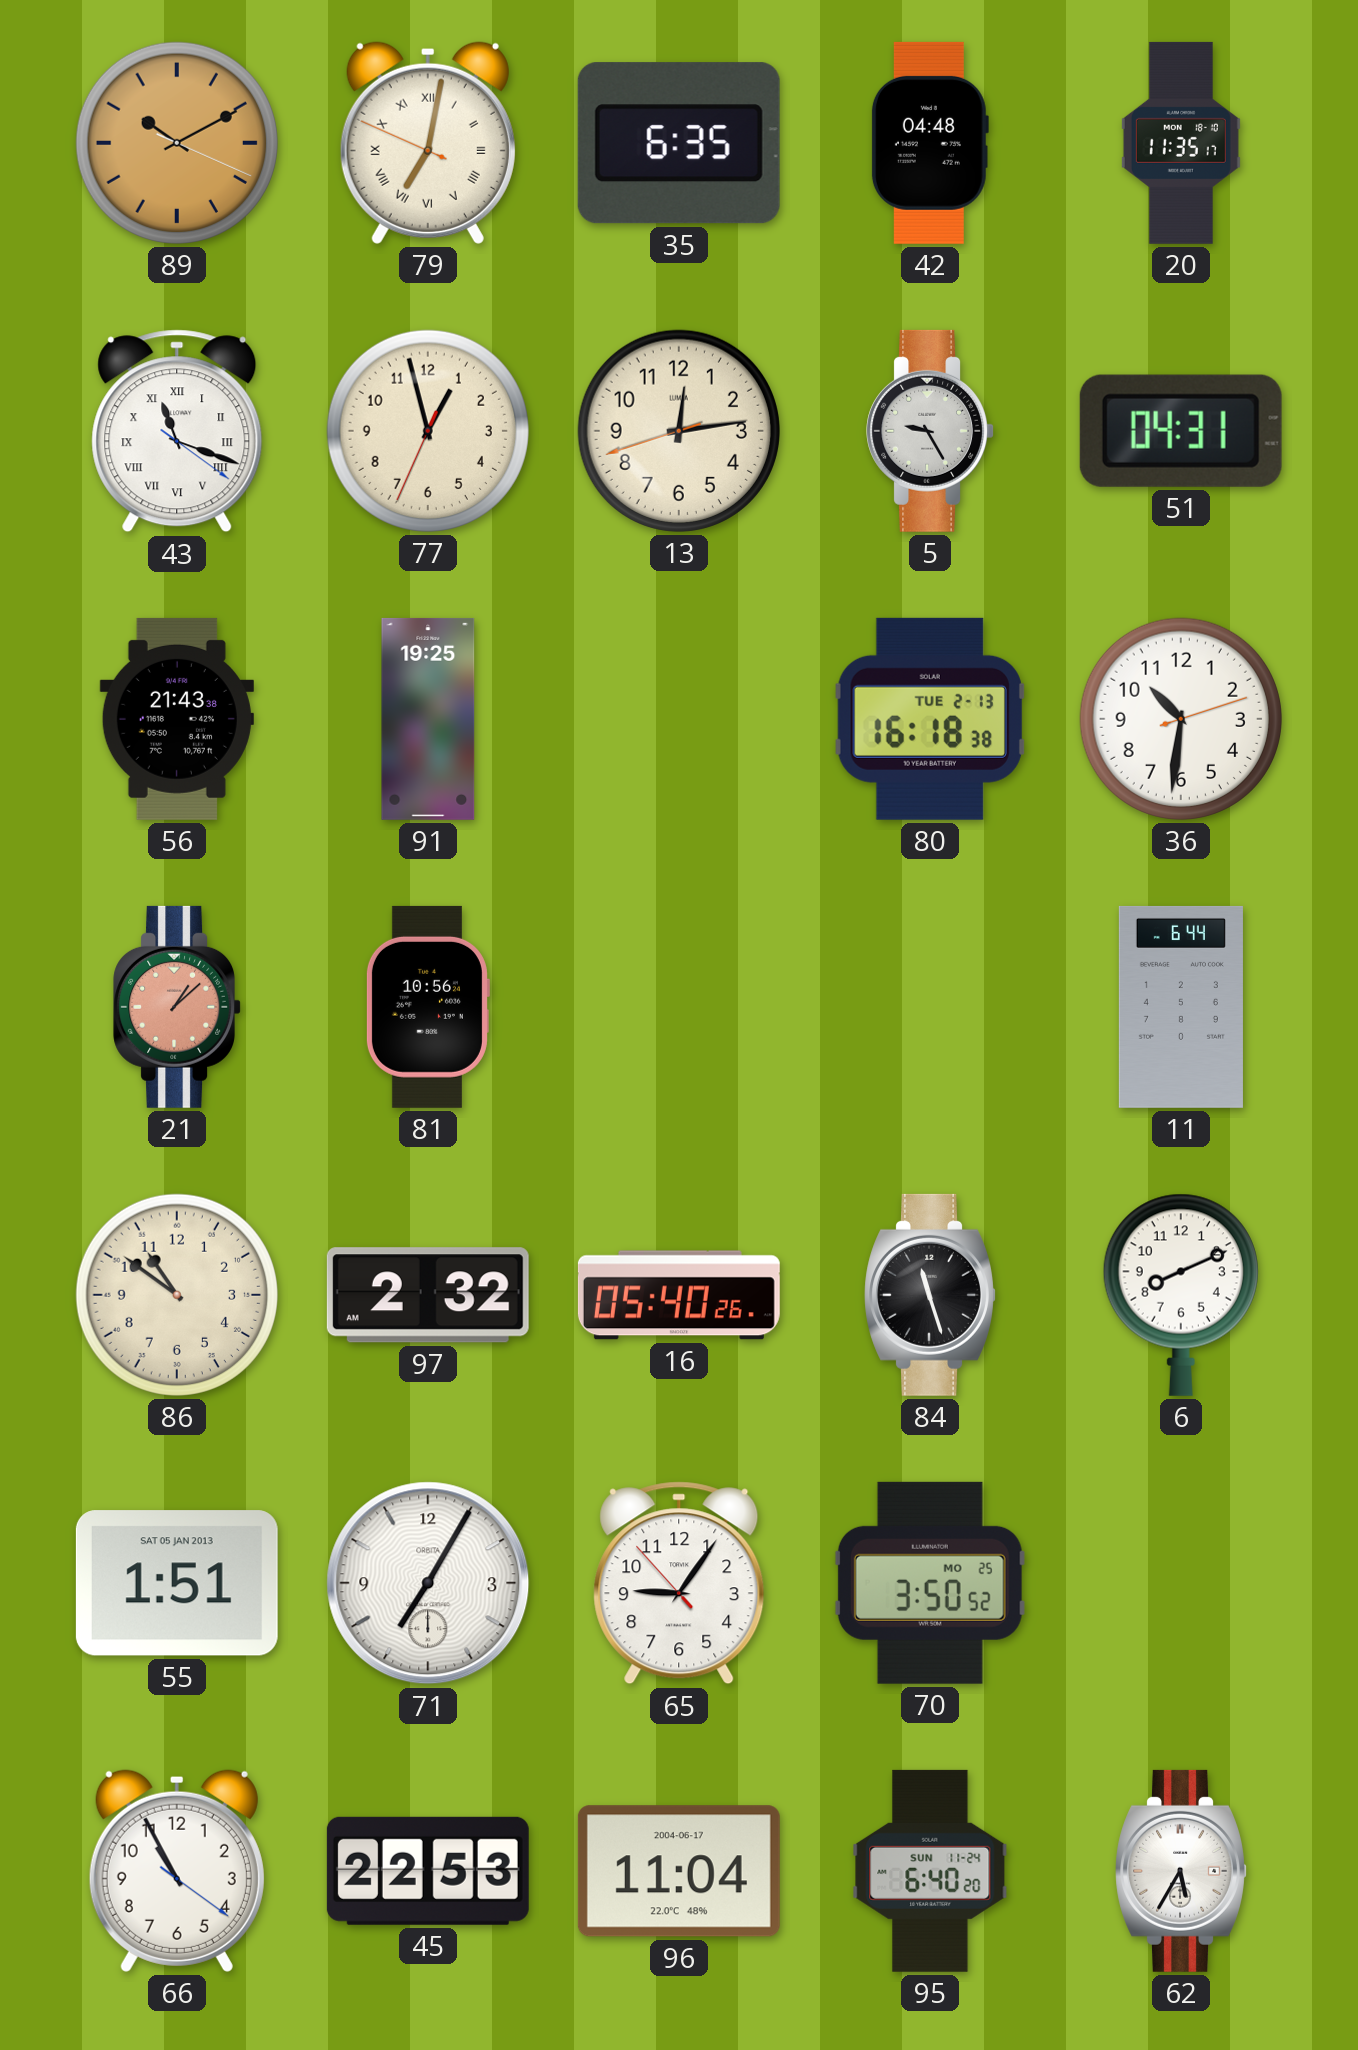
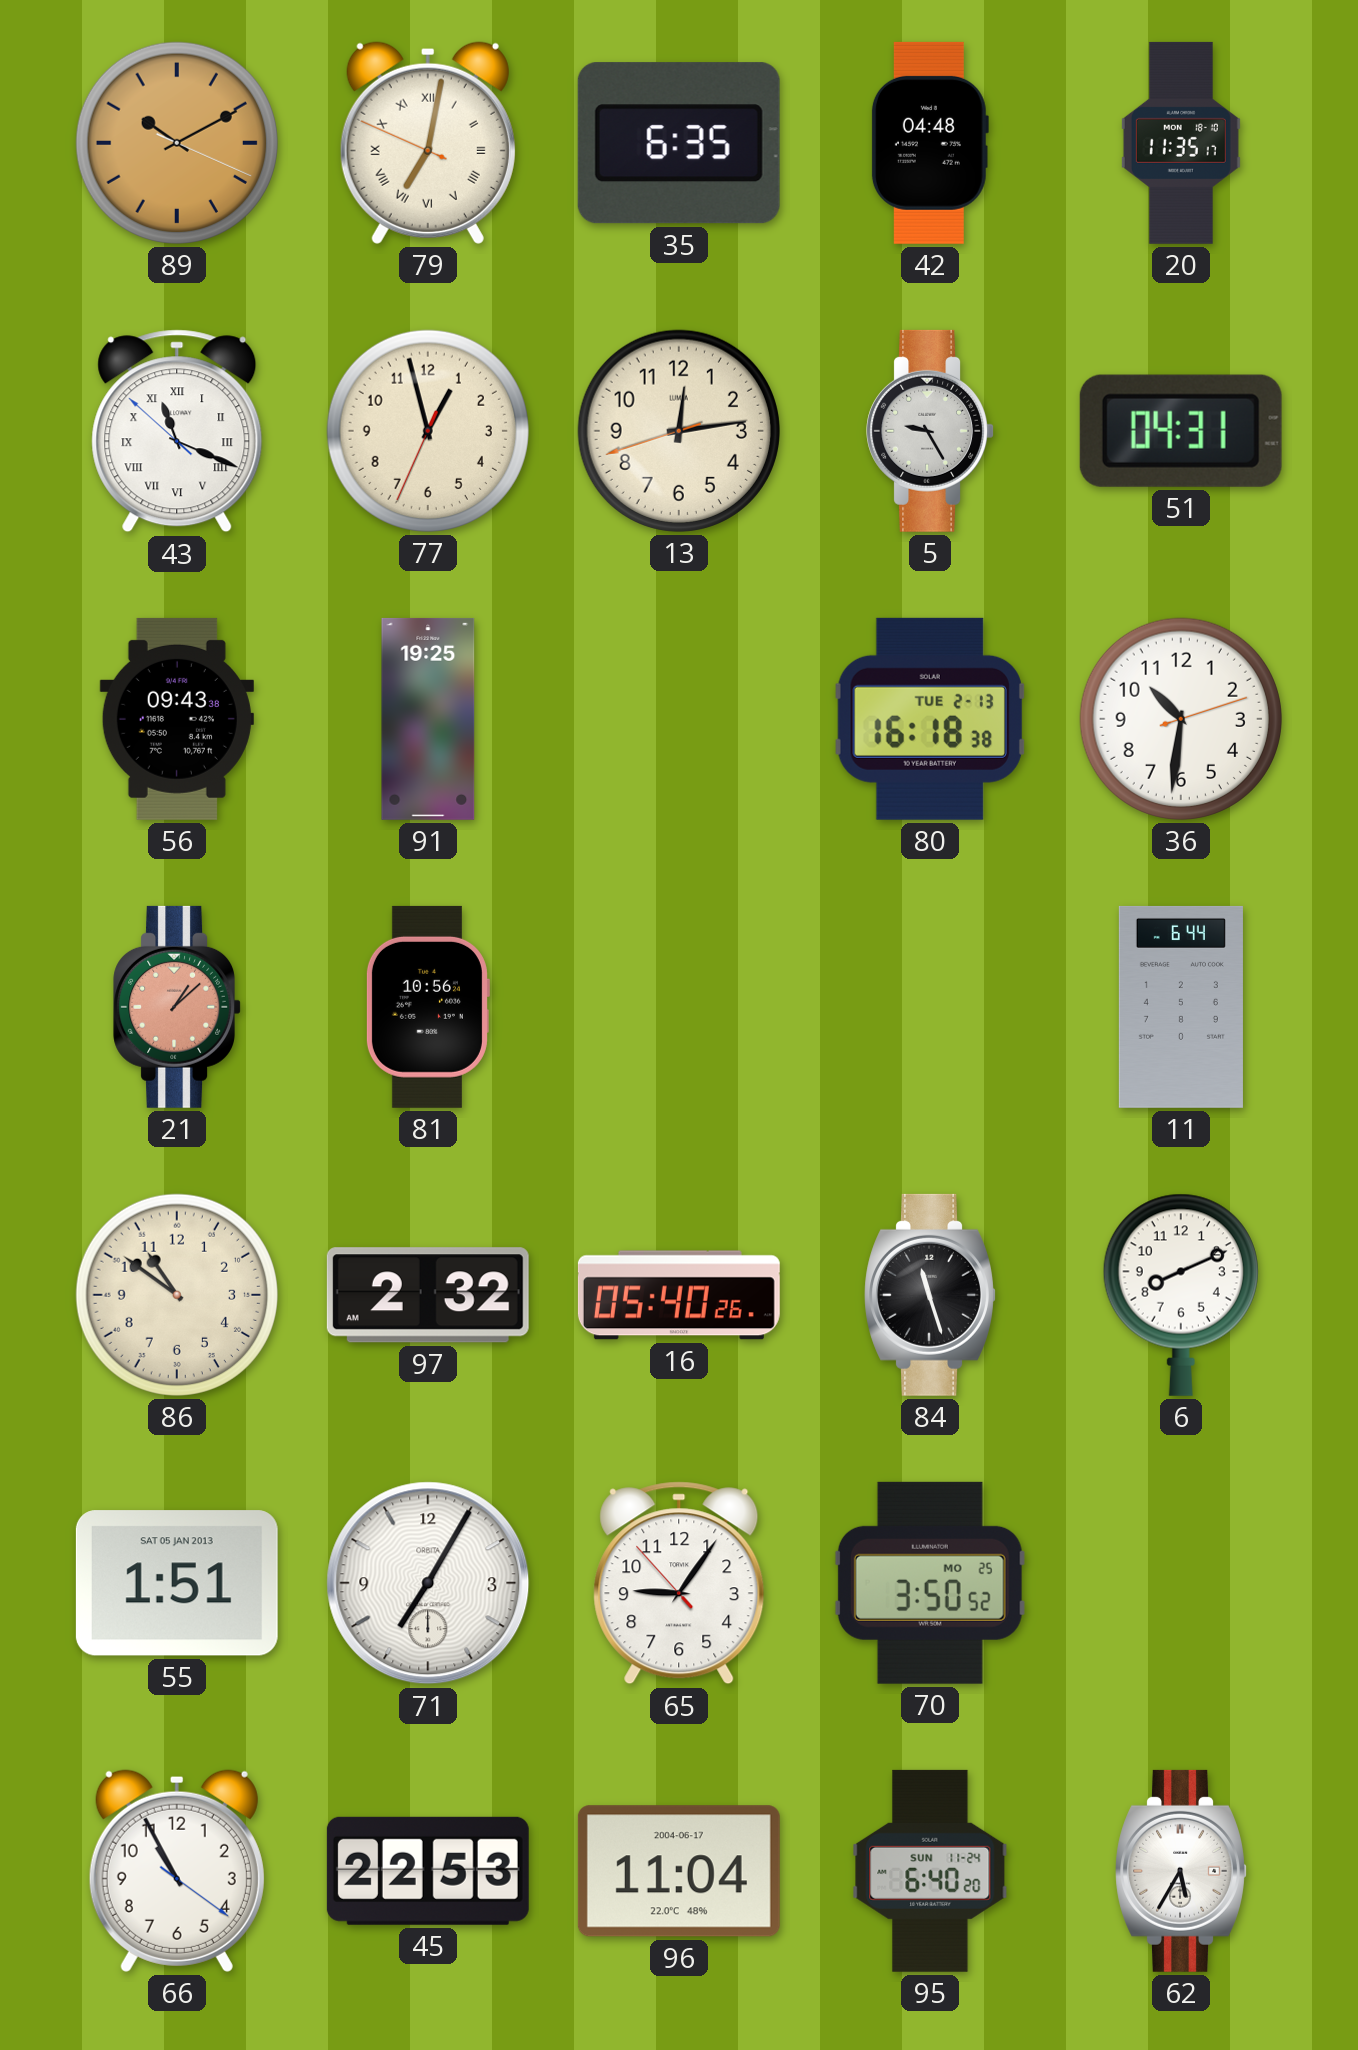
43: 11:18:21 -> 11:18:52 (177, 431)
56: 21:43 -> 09:43 (177, 719)
